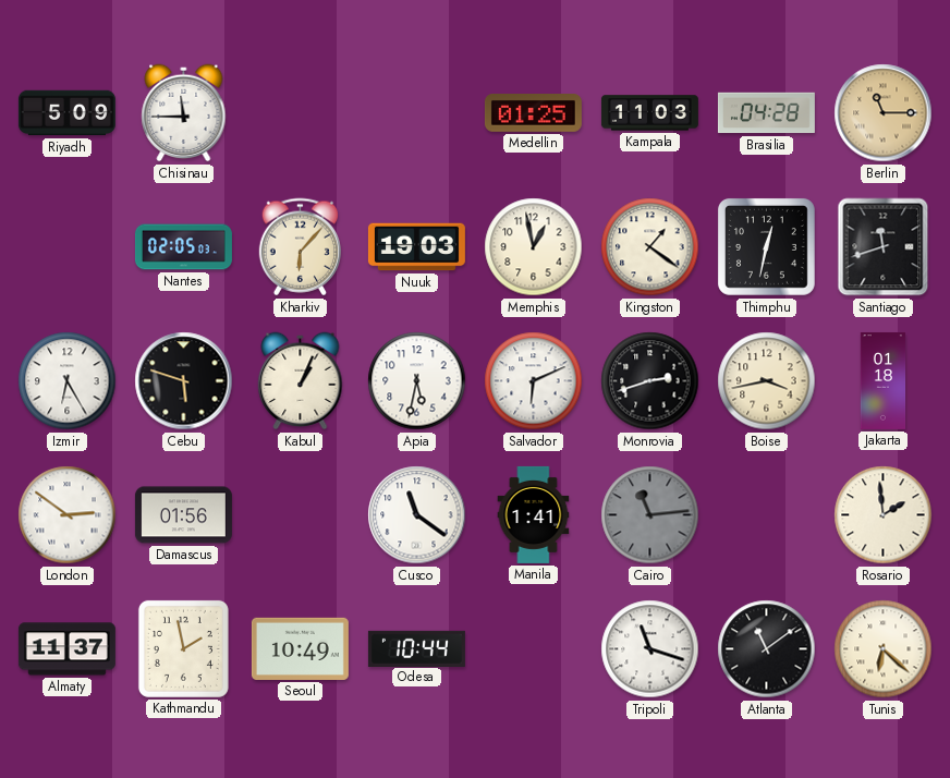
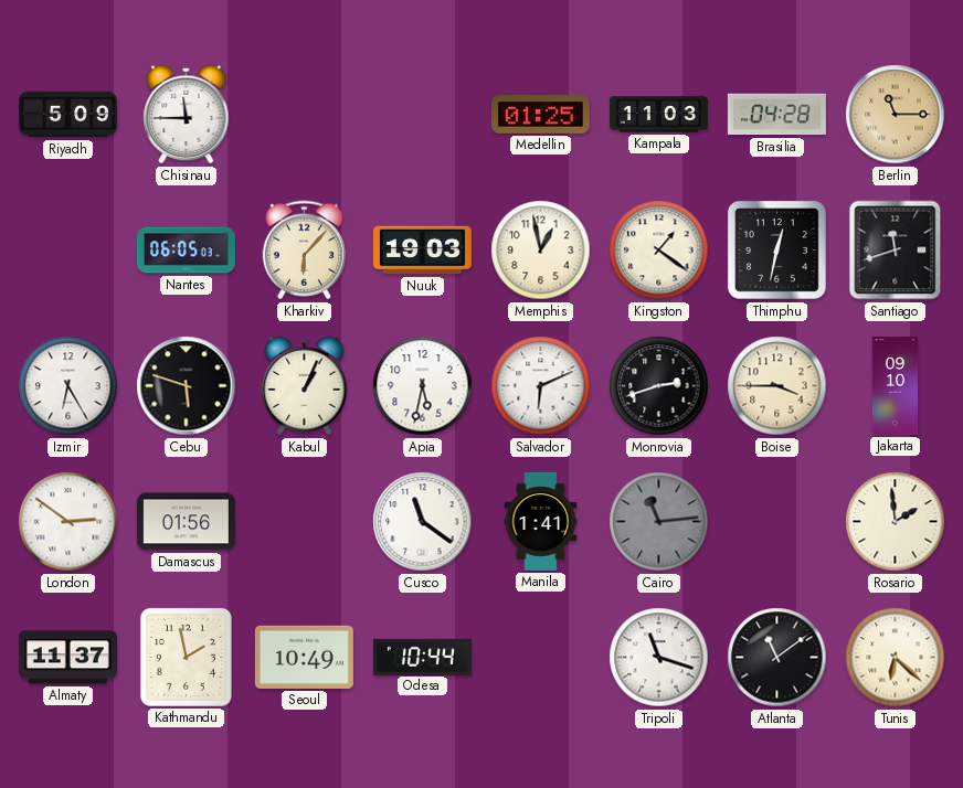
Nantes: 02:05 -> 06:05 (186, 251)
Boise: 3:43 -> 3:45 (777, 386)
Jakarta: 01:18 -> 09:10 (896, 385)
